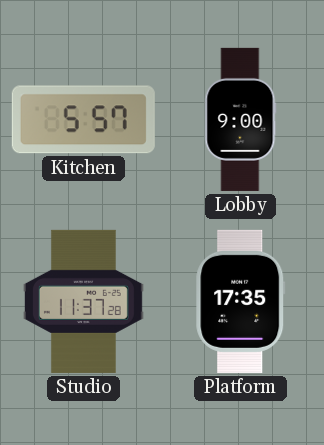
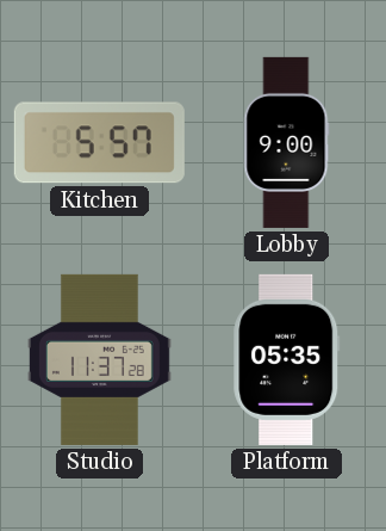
Platform: 17:35 -> 05:35 (287, 359)
